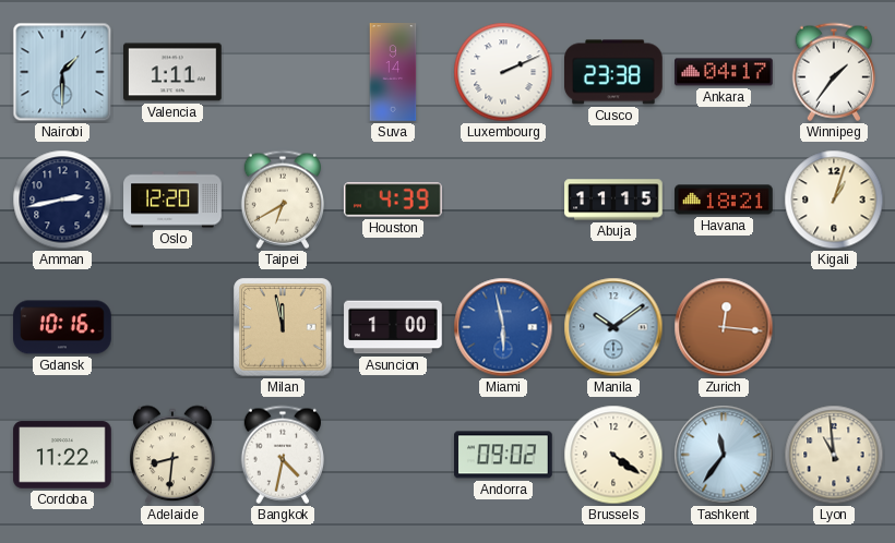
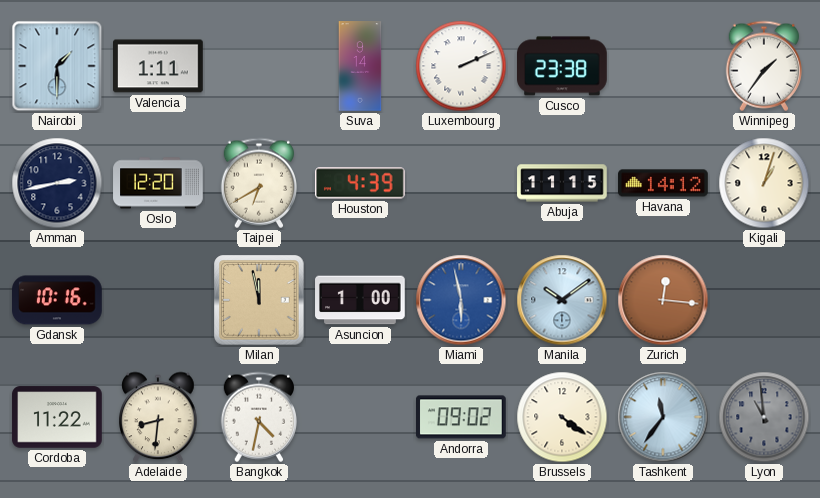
Ankara: 04:17 -> none (725, 72)
Havana: 18:21 -> 14:12 (663, 183)
Lyon dial: cream -> grey (764, 417)
